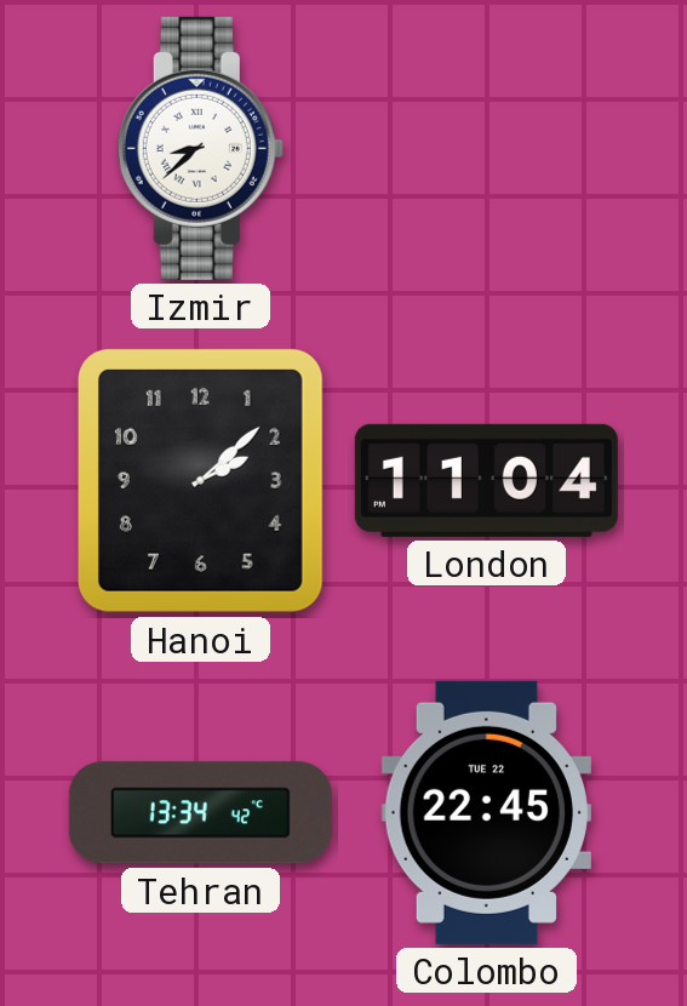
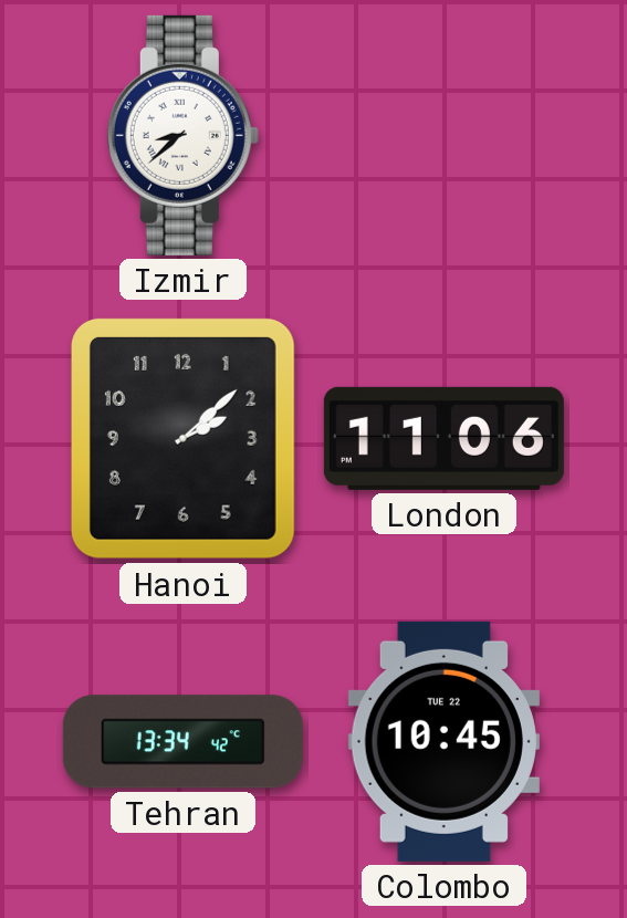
London: 11:04 -> 11:06 (443, 438)
Colombo: 22:45 -> 10:45 (443, 741)
